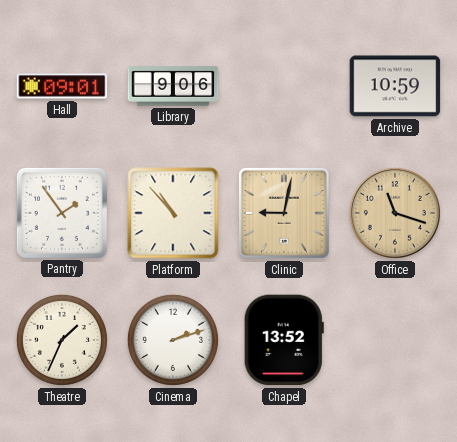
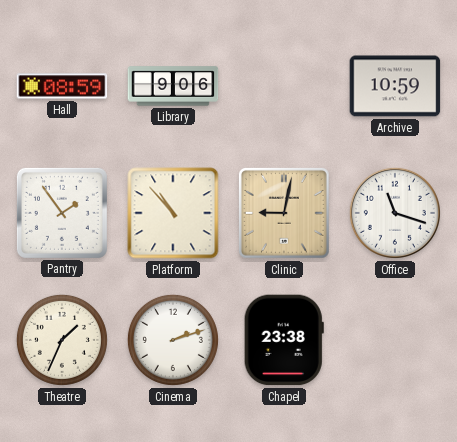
Hall: 09:01 -> 08:59 (62, 86)
Office dial: champagne -> white (395, 213)
Chapel: 13:52 -> 23:38 (284, 340)
